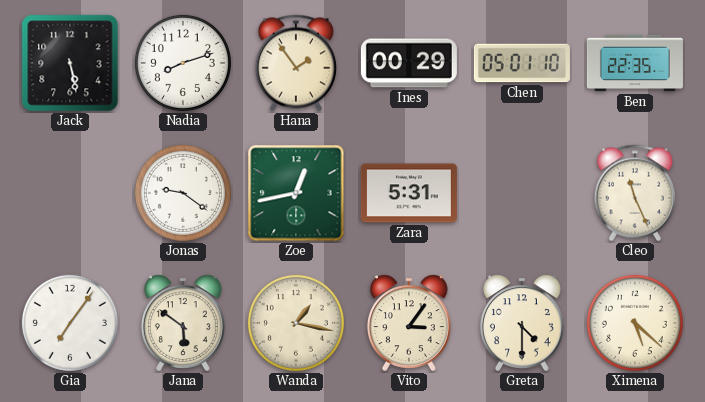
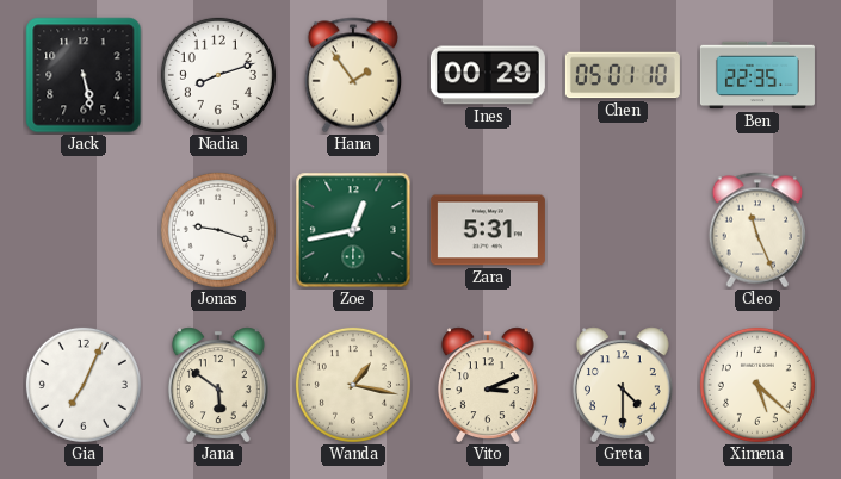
Jonas: 9:21 -> 9:18 (218, 230)
Gia: 7:06 -> 7:04 (84, 385)
Vito: 3:06 -> 3:11 (488, 385)
